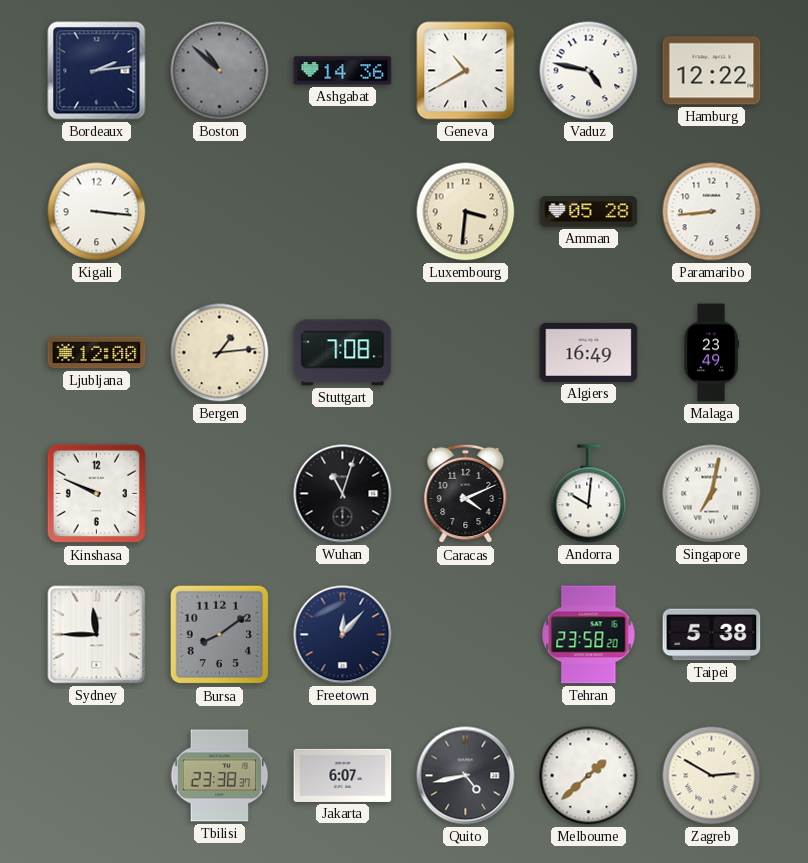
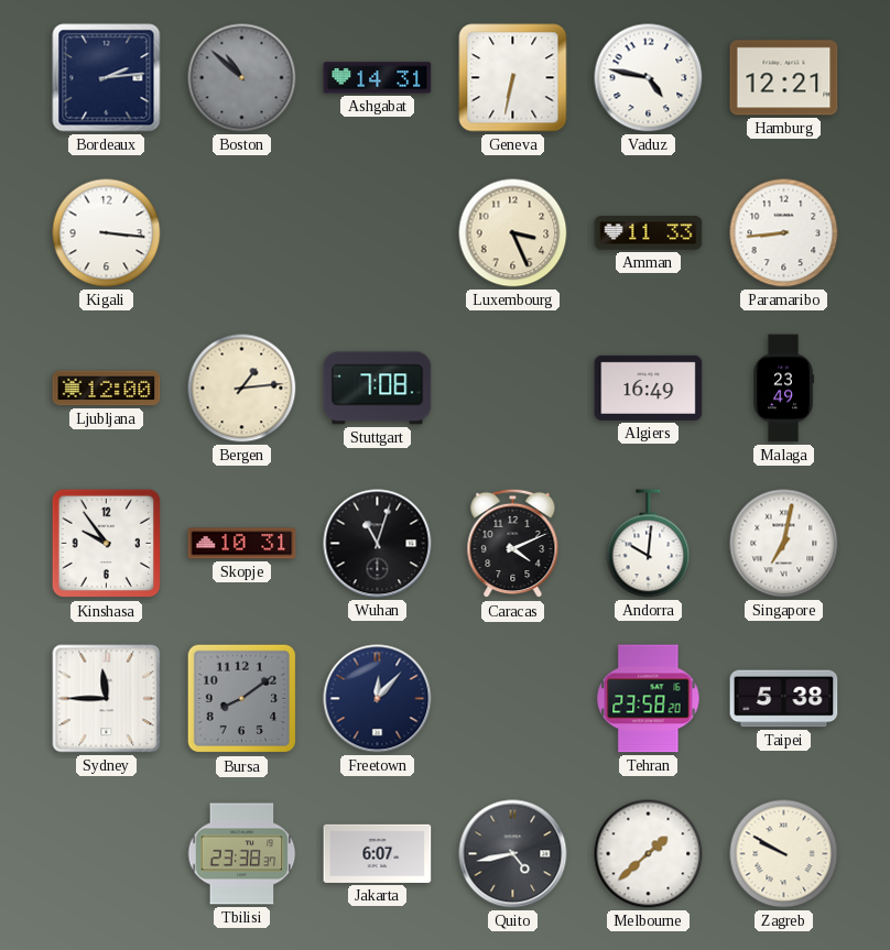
Ashgabat: 14:36 -> 14:31 (378, 78)
Geneva: 10:40 -> 6:32 (513, 78)
Hamburg: 12:22 -> 12:21 (784, 78)
Luxembourg: 3:31 -> 3:26 (513, 233)
Amman: 05:28 -> 11:33 (649, 233)
Kinshasa: 9:49 -> 9:54 (107, 544)
Skopje: none -> 10:31 (242, 544)
Zagreb: 2:50 -> 9:50 (784, 854)
